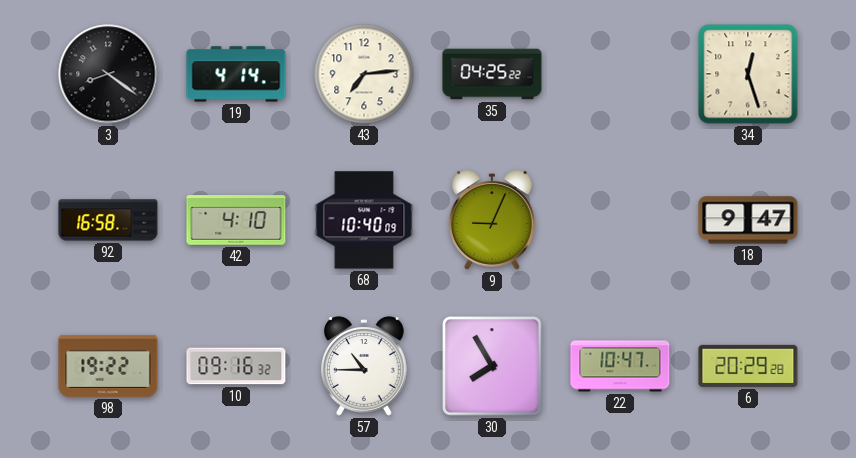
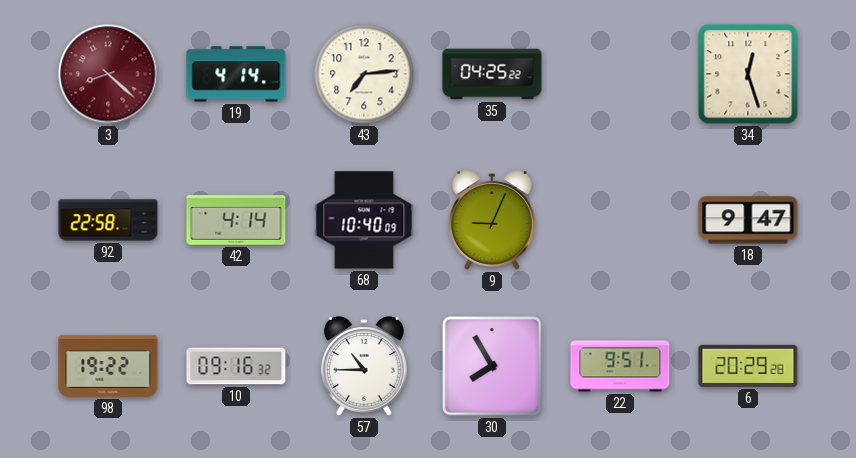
3: 8:21 -> 8:22 (108, 74)
3 dial: black -> burgundy (108, 74)
92: 16:58 -> 22:58 (108, 220)
42: 4:10 -> 4:14 (236, 220)
22: 10:47 -> 9:51 (620, 366)
